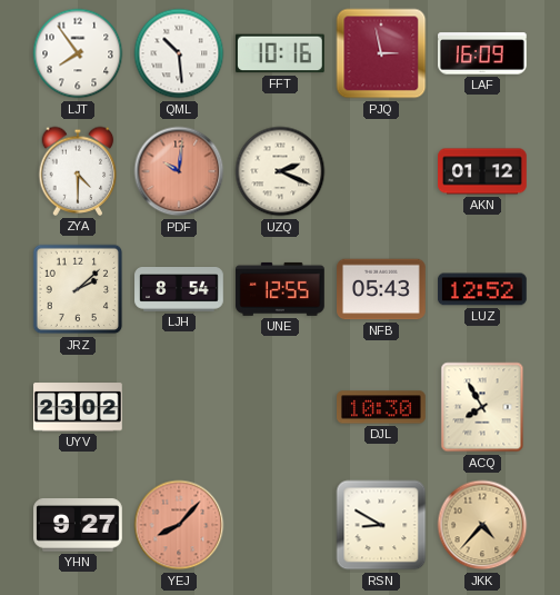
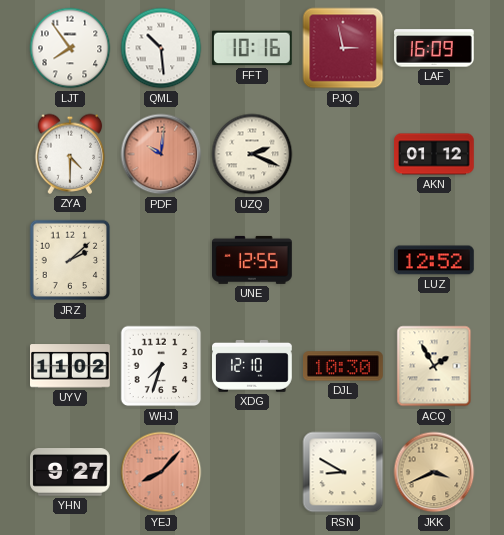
LJH: 8:54 -> none (179, 290)
NFB: 05:43 -> none (382, 289)
UYV: 23:02 -> 11:02 (71, 366)
WHJ: none -> 7:33 (161, 366)
XDG: none -> 12:10 (253, 366)
ACQ: 7:55 -> 1:55 (434, 366)
JKK: 4:37 -> 3:41 (434, 472)
